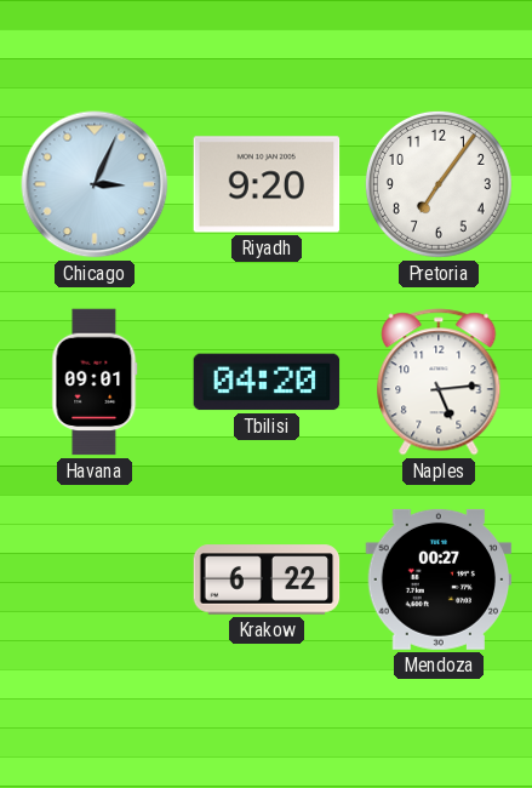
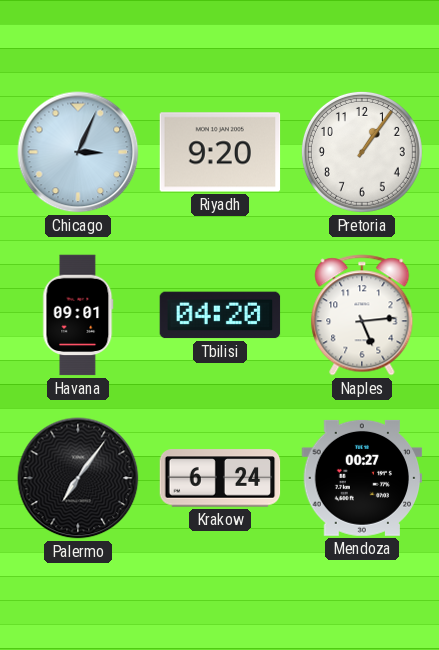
Pretoria: 7:06 -> 1:06 (362, 152)
Palermo: none -> 7:06 (78, 478)
Krakow: 6:22 -> 6:24 (220, 478)
